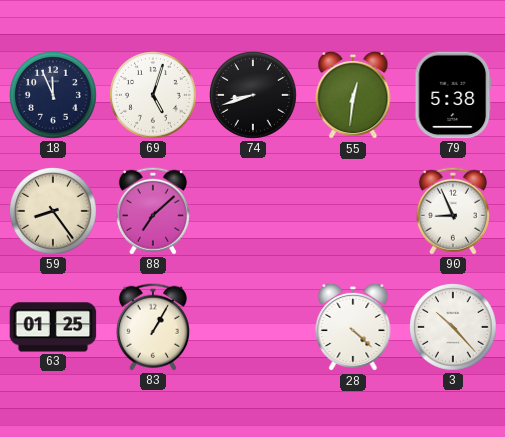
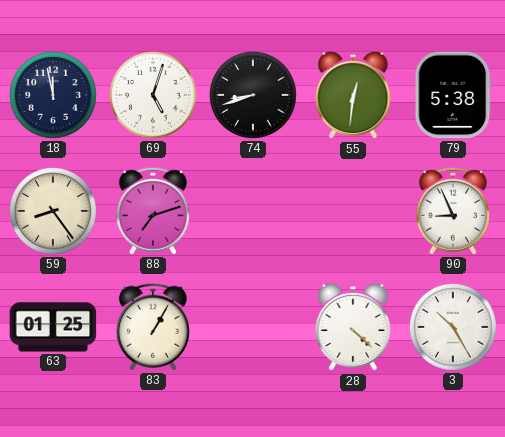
18: 11:56 -> 11:58 (54, 96)
88: 7:08 -> 7:12 (153, 211)
3: 10:23 -> 10:25 (454, 328)
